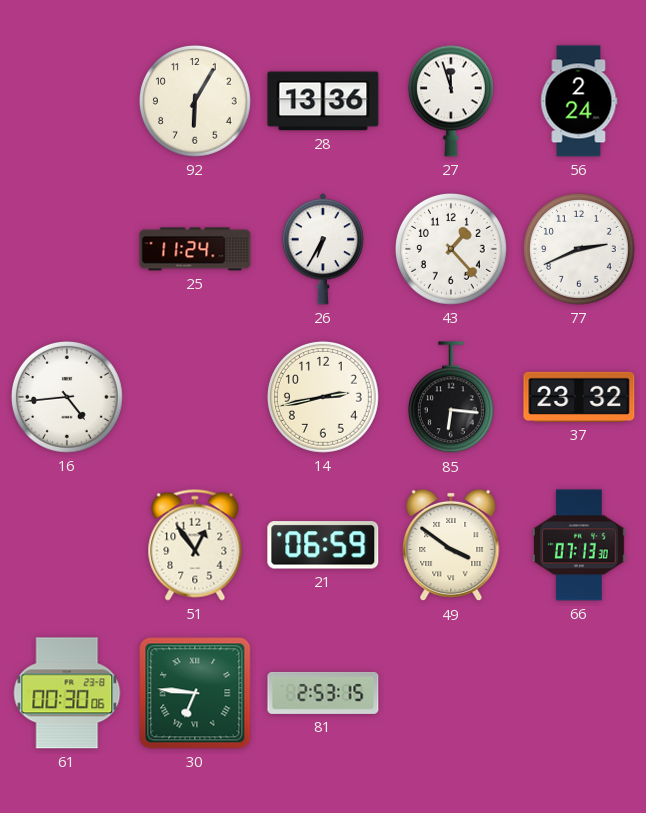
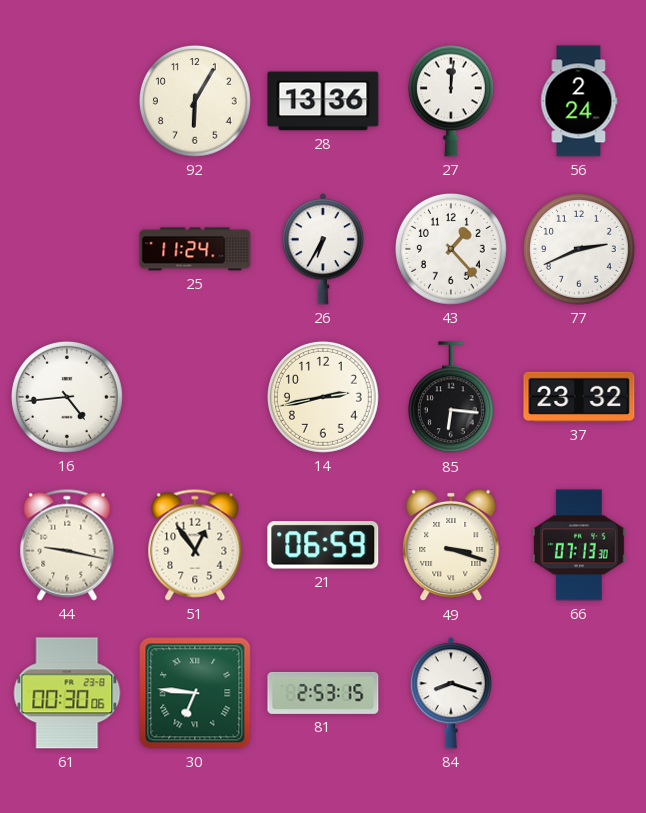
27: 11:57 -> 12:01 (451, 101)
44: none -> 9:17 (67, 545)
49: 3:51 -> 3:18 (451, 545)
84: none -> 8:18 (451, 693)
